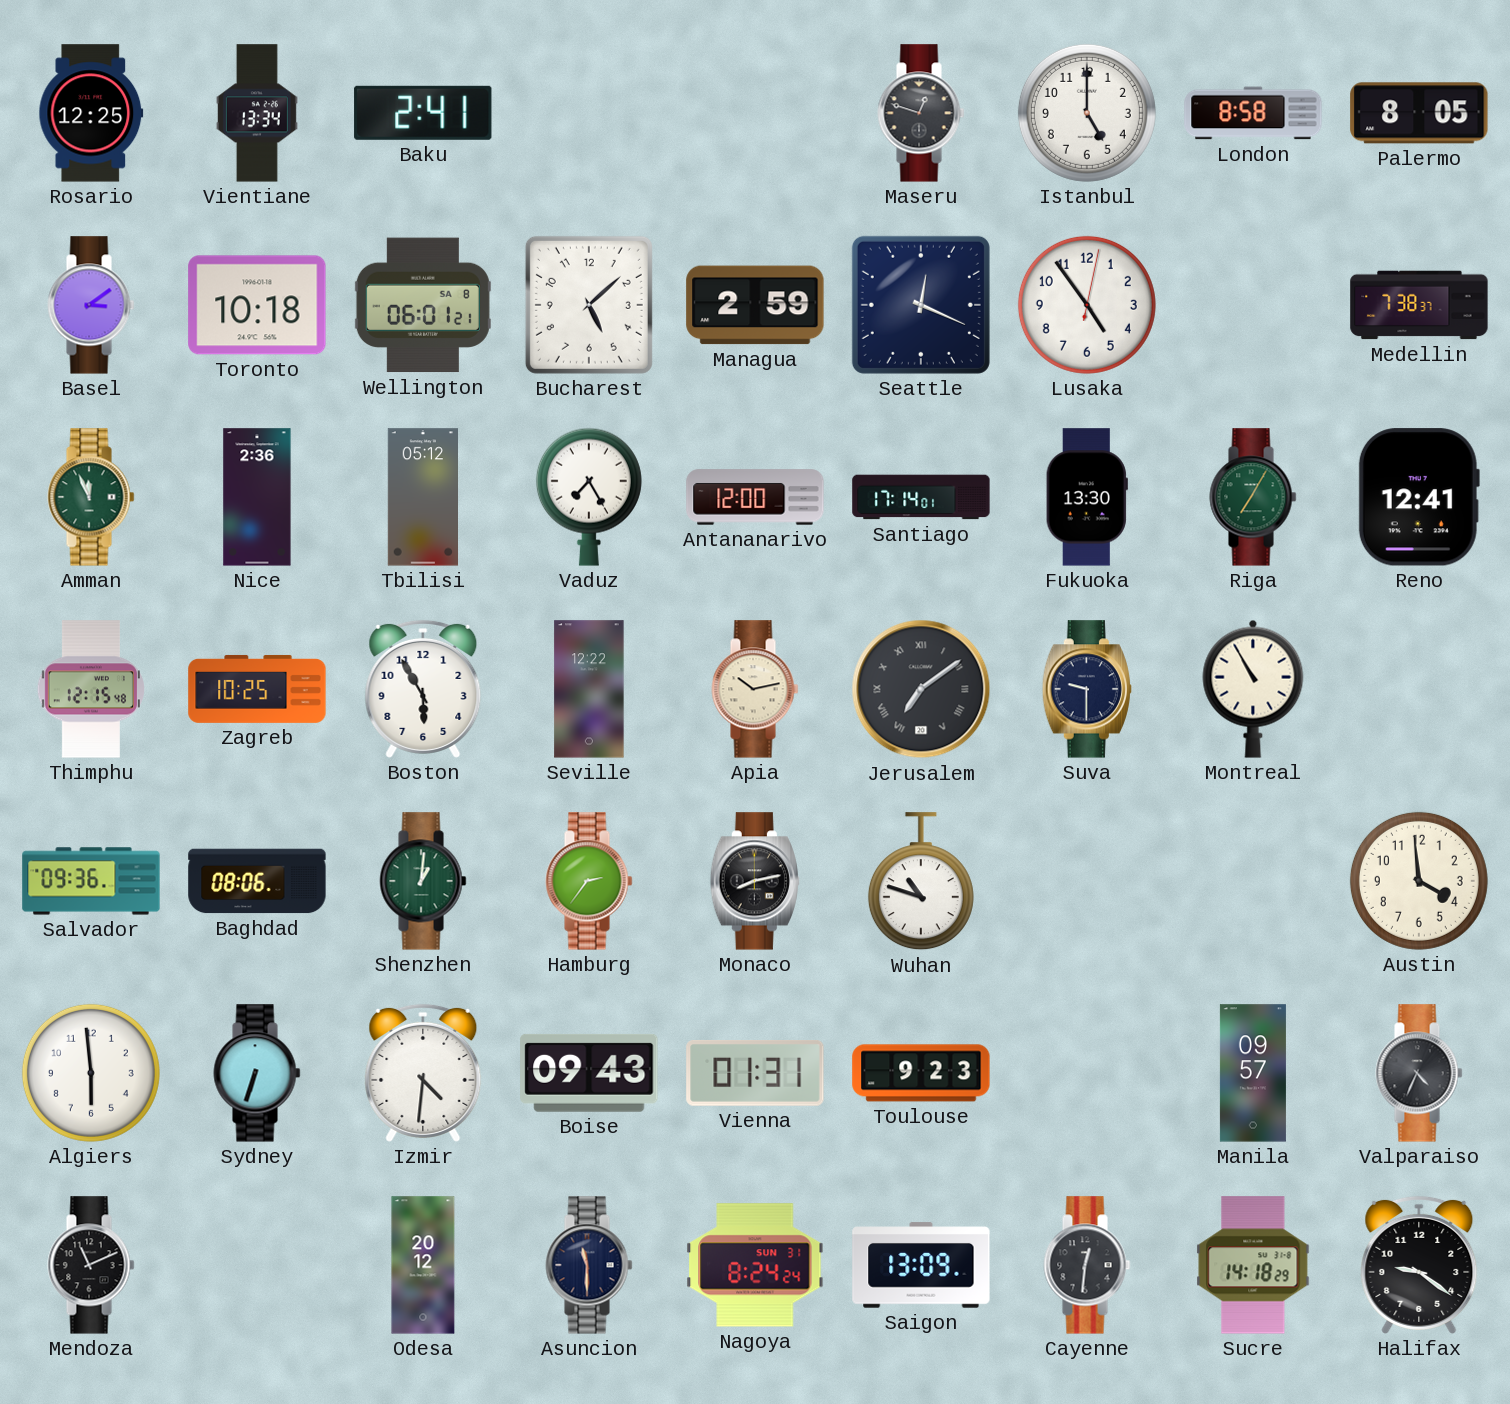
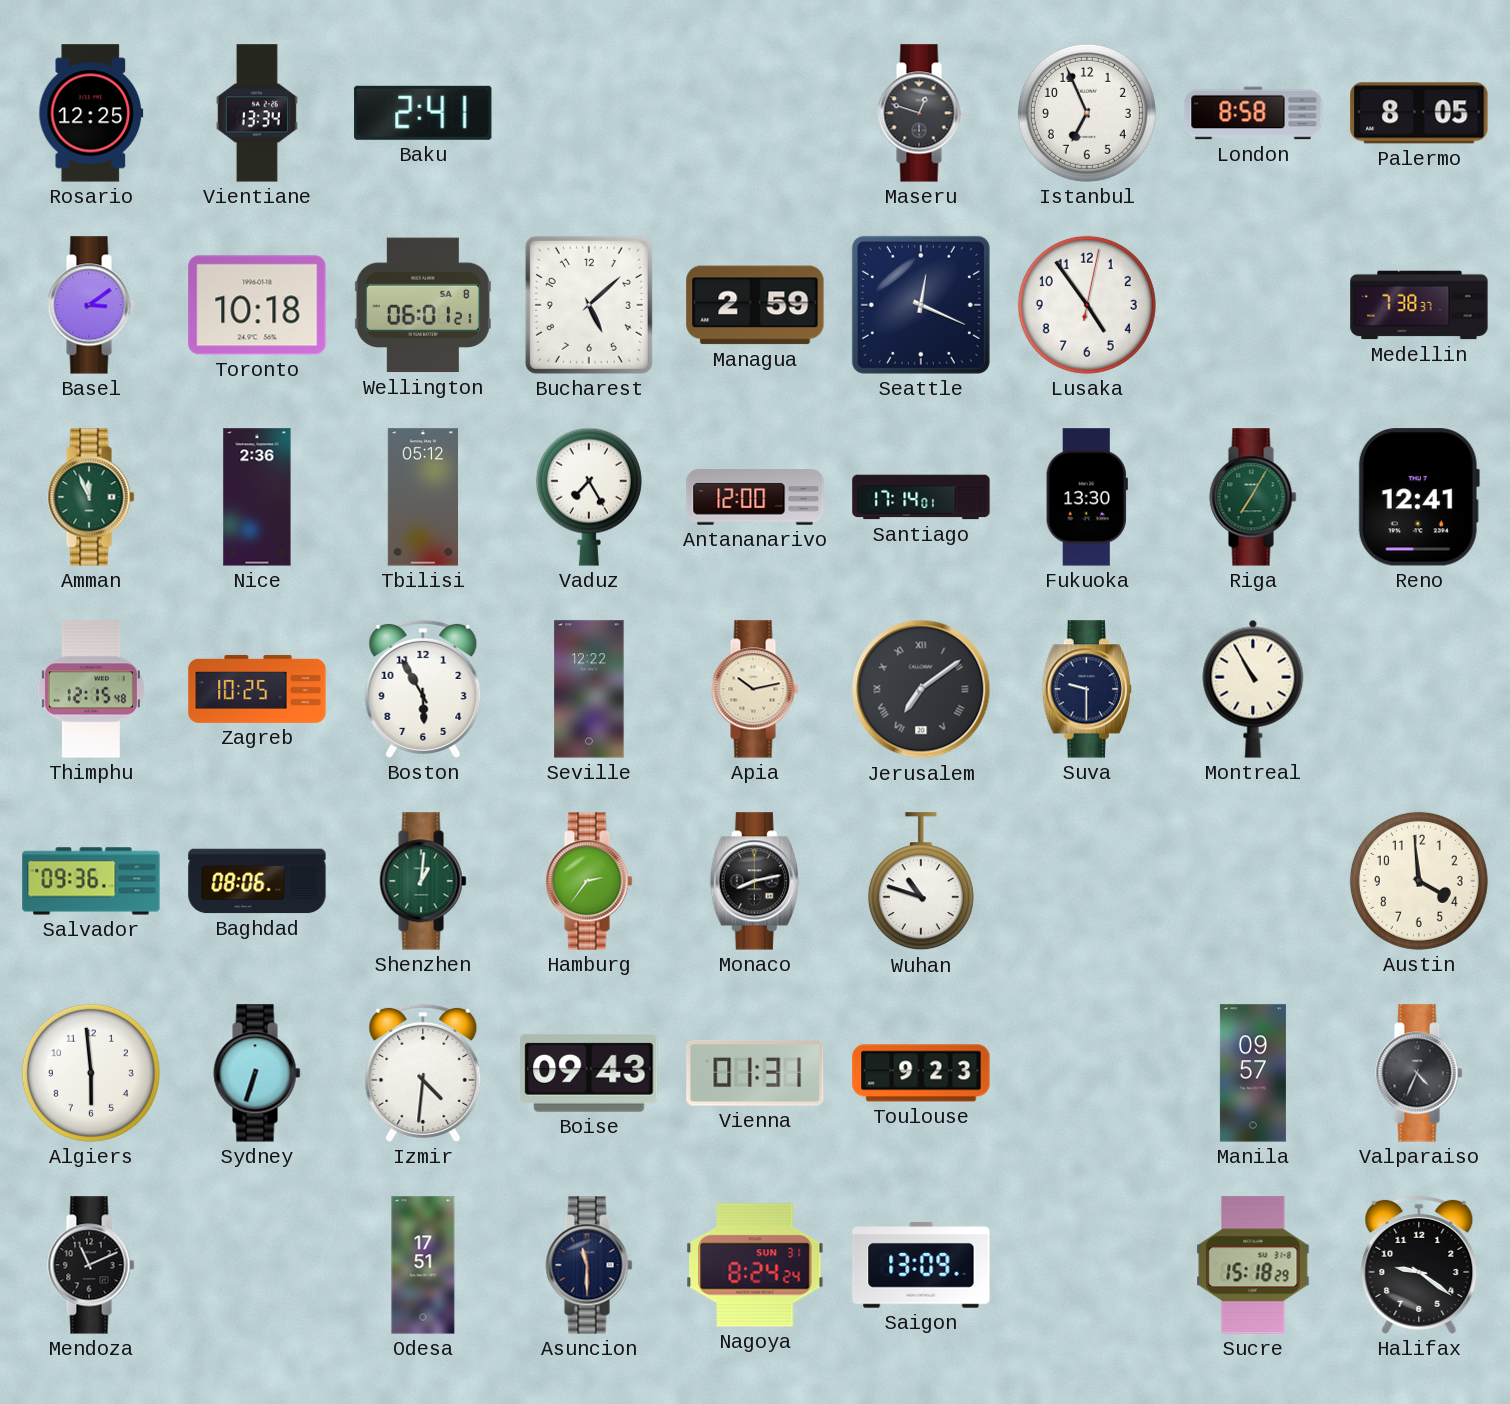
Istanbul: 5:00 -> 6:56 (1087, 113)
Odesa: 20:12 -> 17:51 (423, 1265)
Cayenne: 12:31 -> none (1087, 1265)
Sucre: 14:18 -> 15:18 (1253, 1265)
